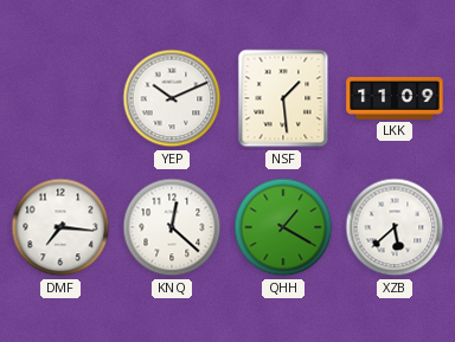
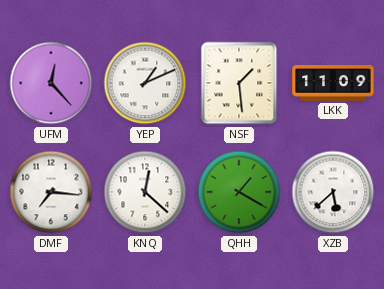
UFM: none -> 12:23 (51, 83)
YEP: 10:11 -> 1:11 (145, 83)
